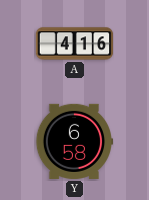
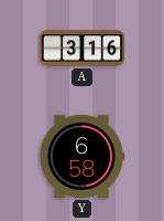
A: 4:16 -> 3:16 (81, 49)
